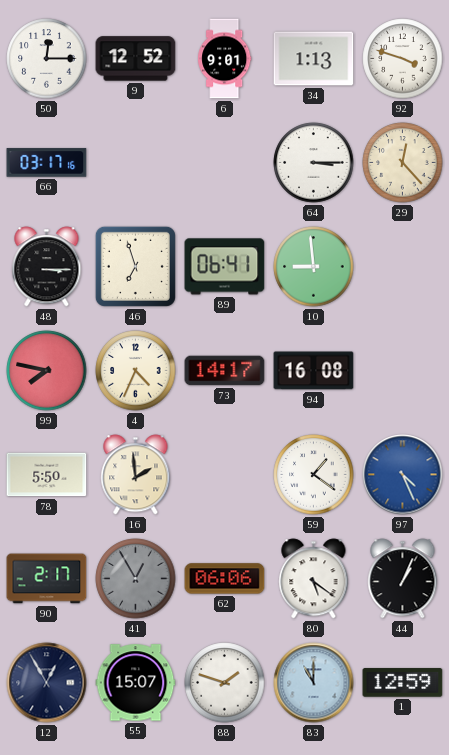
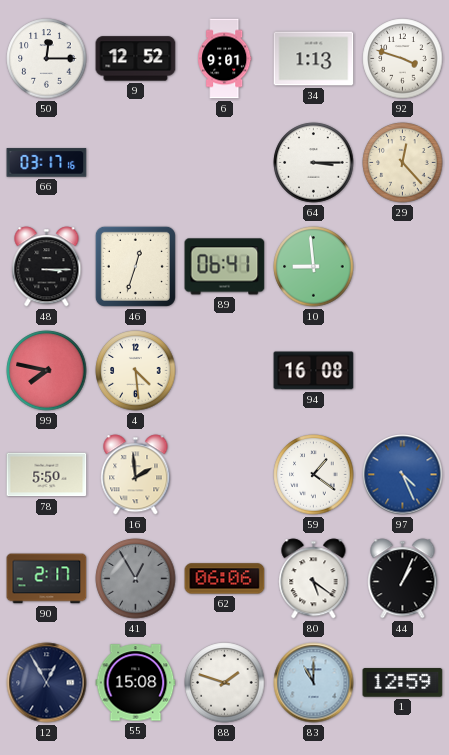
46: 6:57 -> 12:33 (135, 266)
4: 4:34 -> 4:29 (136, 371)
73: 14:17 -> none (225, 371)
55: 15:07 -> 15:08 (136, 683)
